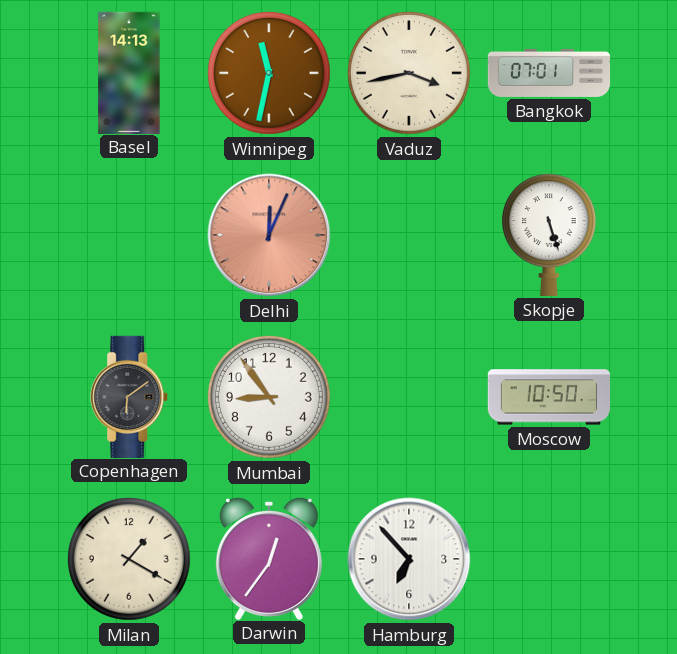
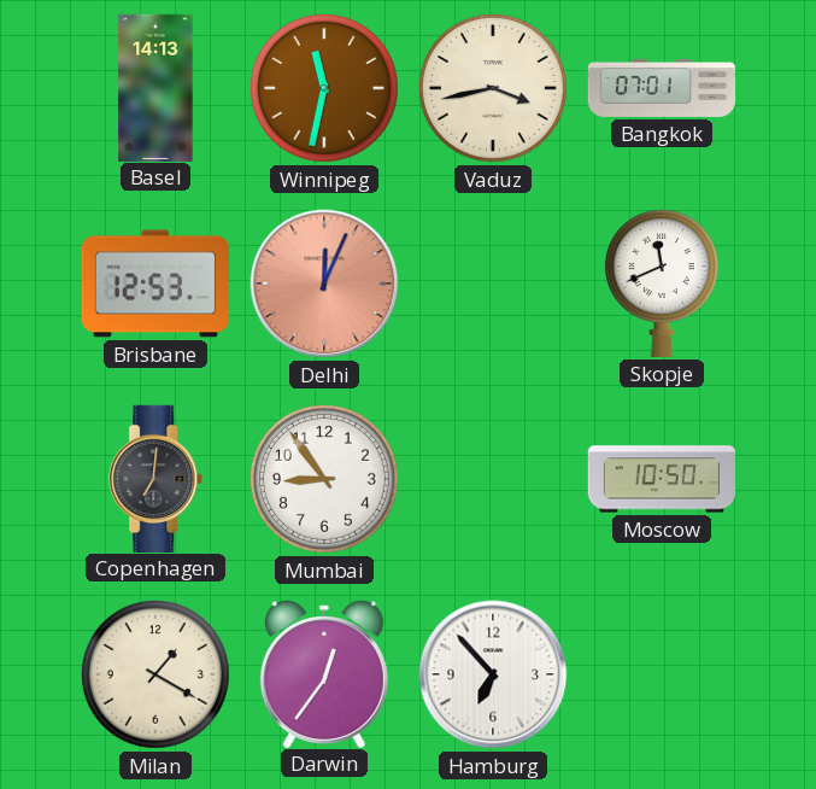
Brisbane: none -> 12:53 (154, 284)
Skopje: 5:27 -> 11:41 (662, 284)
Copenhagen: 6:09 -> 7:01 (157, 478)
